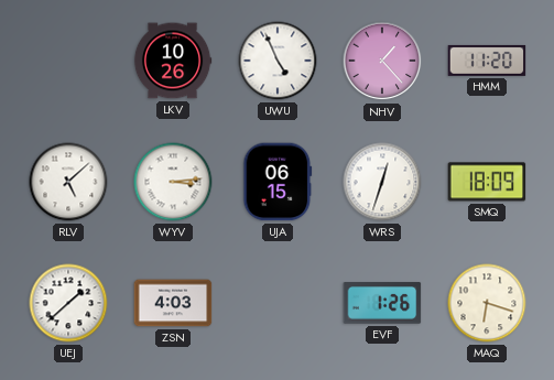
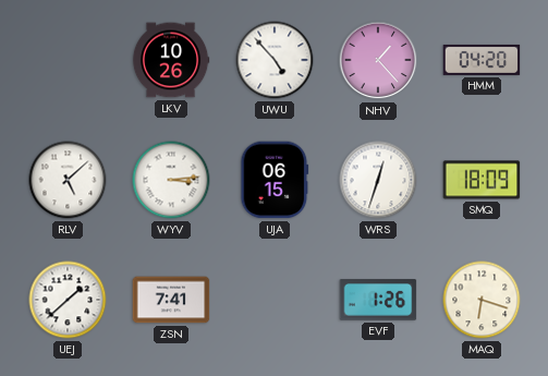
UWU: 4:56 -> 4:53 (275, 60)
HMM: 11:20 -> 04:20 (482, 60)
ZSN: 4:03 -> 7:41 (171, 300)
